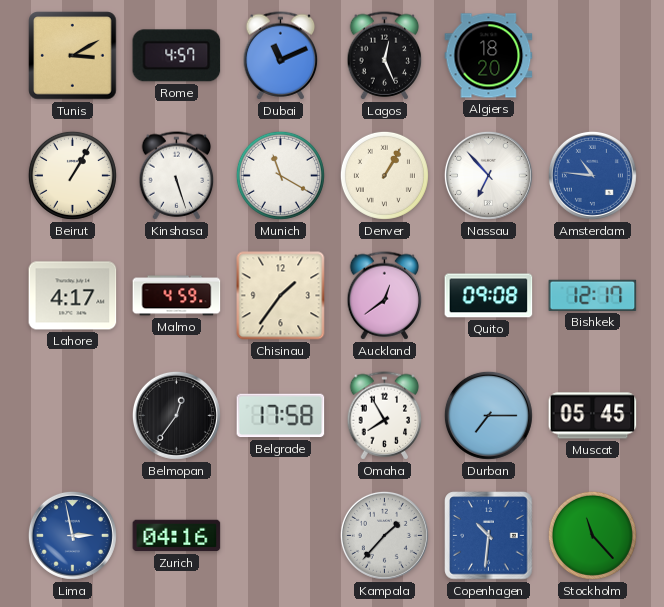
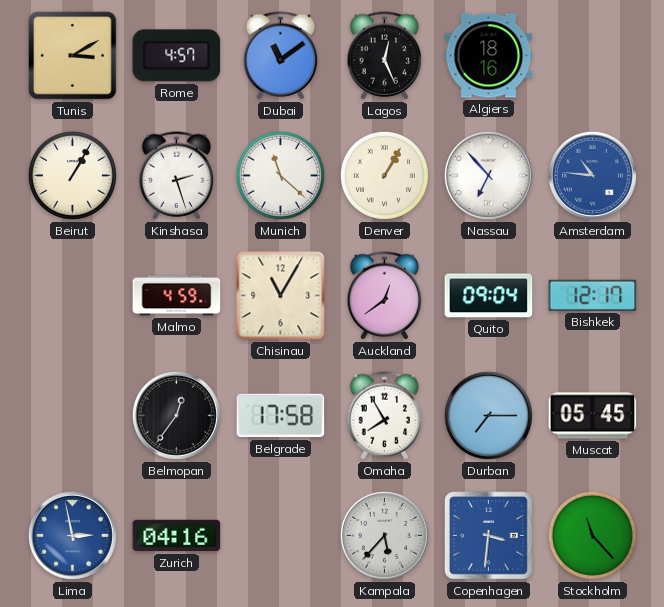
Dubai: 11:11 -> 11:09 (281, 56)
Algiers: 18:20 -> 18:16 (489, 56)
Kinshasa: 5:27 -> 2:27 (177, 176)
Munich: 11:20 -> 11:22 (280, 175)
Lahore: 4:17 -> none (73, 296)
Chisinau: 1:36 -> 11:05 (281, 296)
Quito: 09:08 -> 09:04 (489, 296)
Kampala: 1:37 -> 5:37 (384, 535)
Copenhagen: 10:31 -> 3:31 (489, 536)
